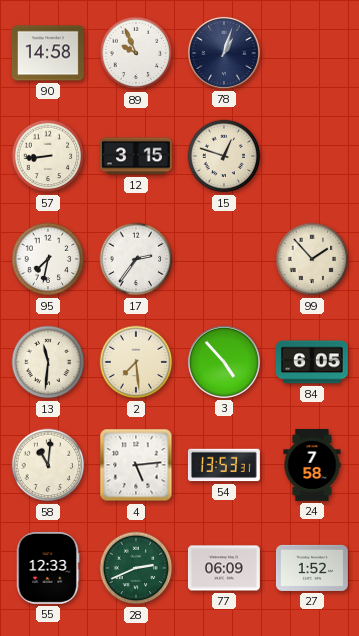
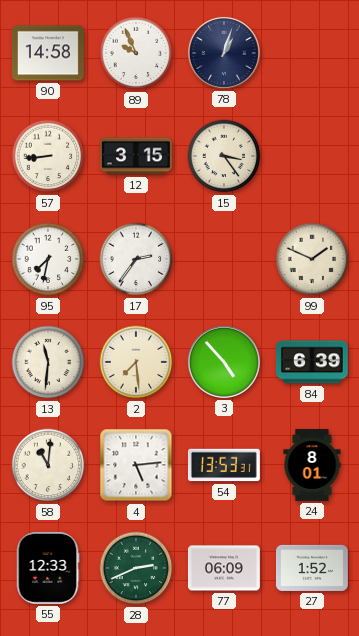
15: 12:48 -> 3:24 (224, 156)
99: 1:53 -> 1:49 (312, 259)
84: 6:05 -> 6:39 (312, 362)
24: 7:58 -> 8:01 (312, 466)
